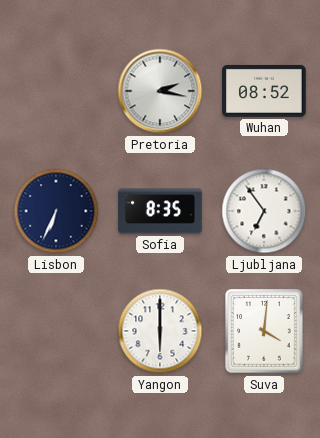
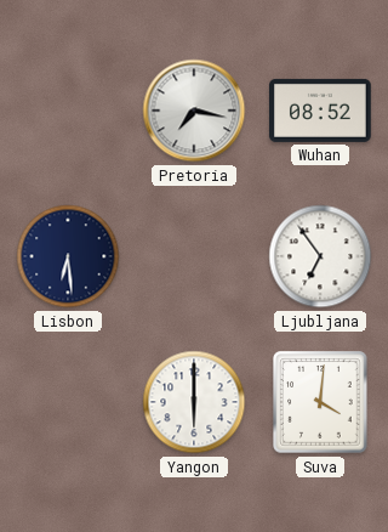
Pretoria: 2:17 -> 7:17 (194, 111)
Lisbon: 6:34 -> 6:29 (68, 256)
Sofia: 8:35 -> none (160, 211)
